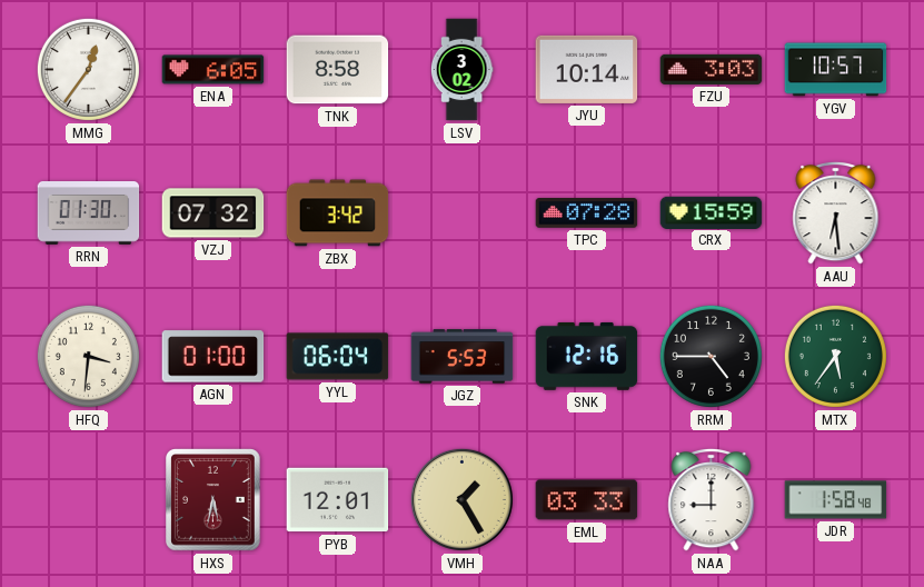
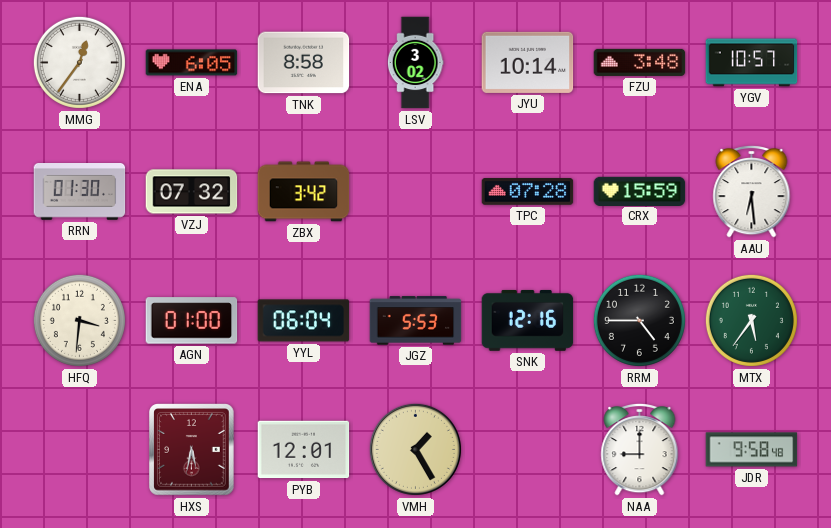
FZU: 3:03 -> 3:48 (640, 62)
EML: 03:33 -> none (587, 500)
JDR: 1:58 -> 9:58 (752, 450)
